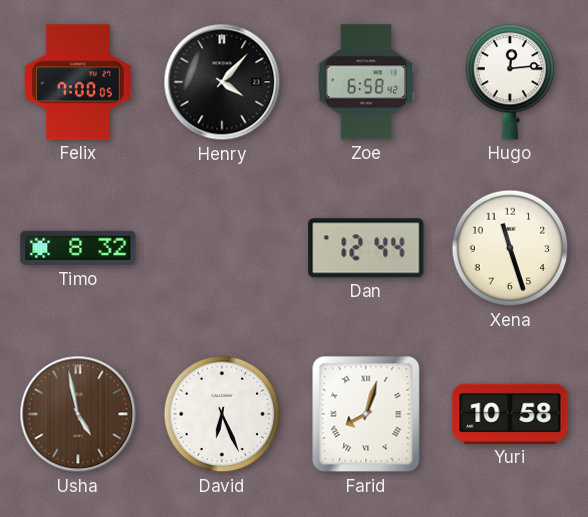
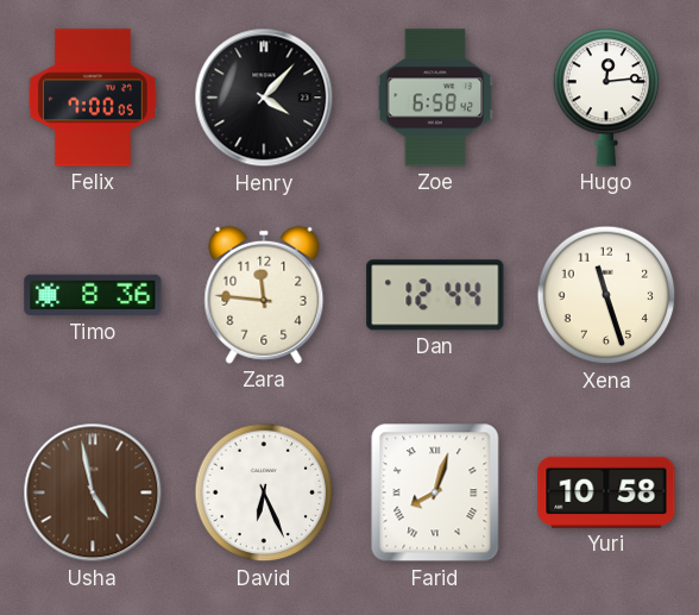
Timo: 8:32 -> 8:36 (93, 295)
Zara: none -> 11:46 (264, 295)
